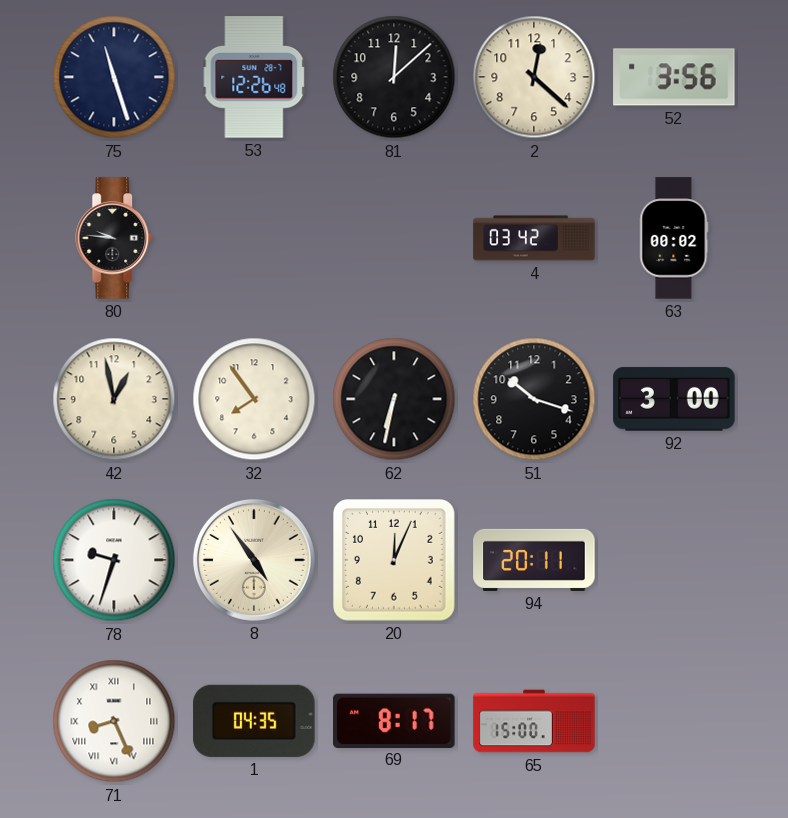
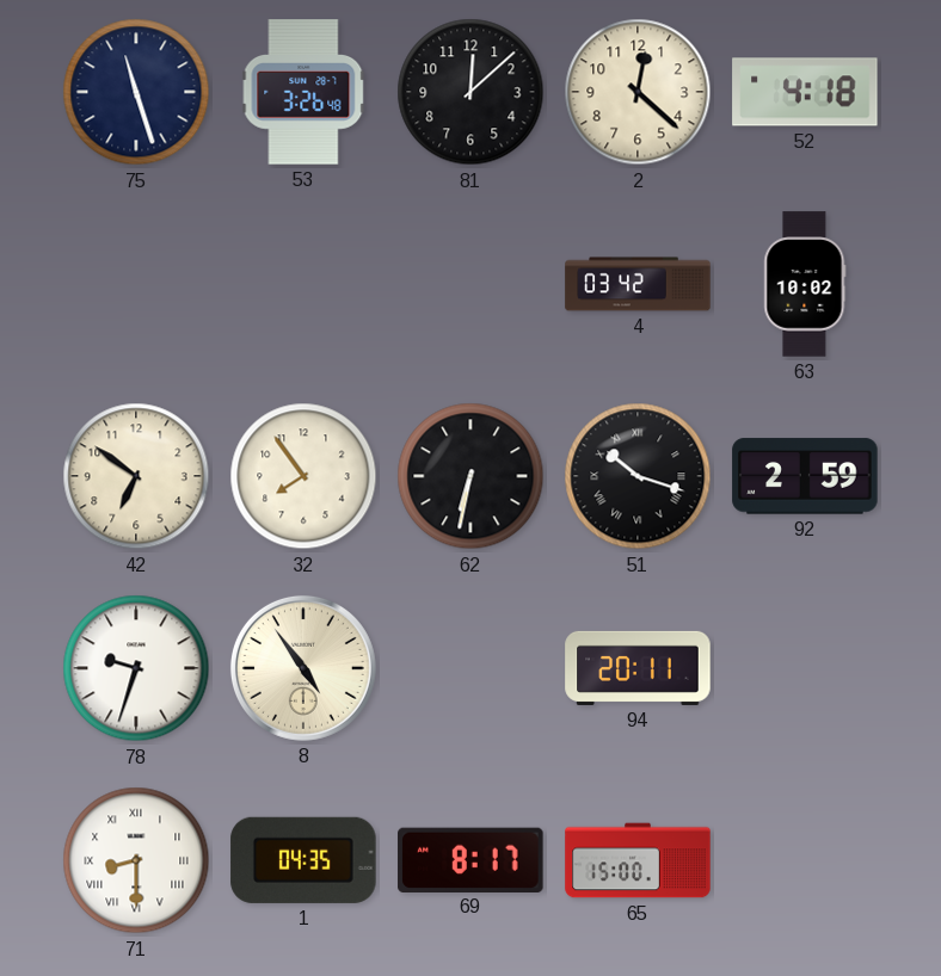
53: 12:26 -> 3:26 (303, 92)
52: 3:56 -> 4:18 (805, 92)
80: 9:46 -> none (115, 238)
63: 00:02 -> 10:02 (805, 284)
42: 12:58 -> 6:51 (136, 476)
51 numerals: Arabic -> Roman (638, 476)
92: 3:00 -> 2:59 (805, 476)
20: 12:04 -> none (395, 561)
71: 8:26 -> 8:30 (136, 860)
